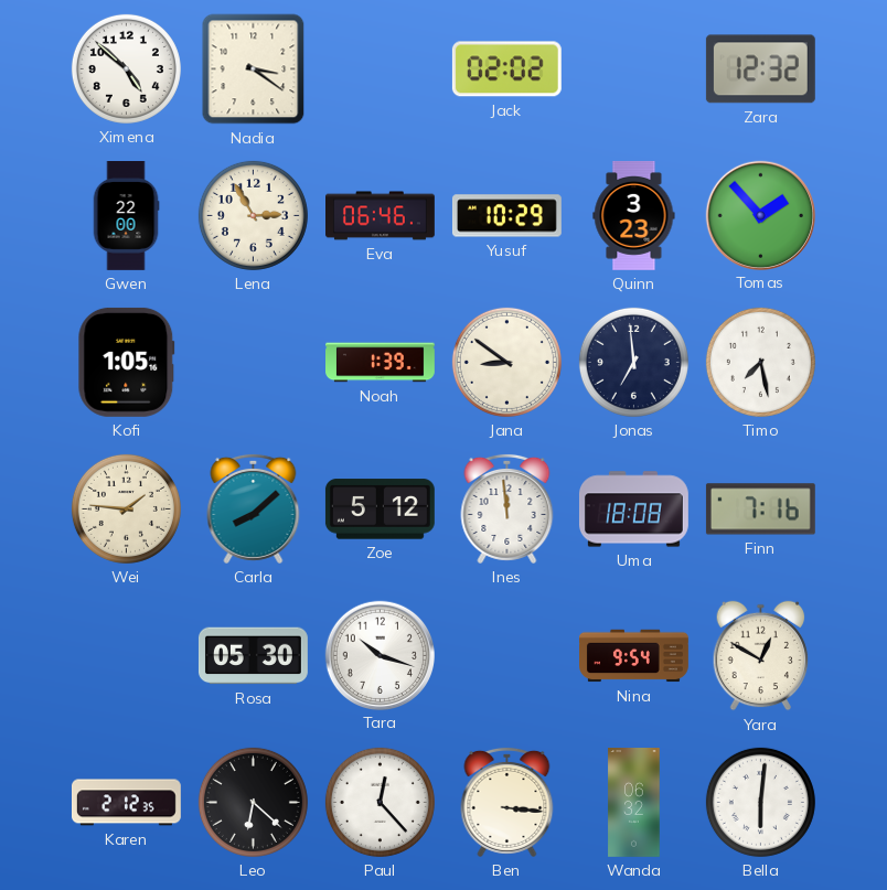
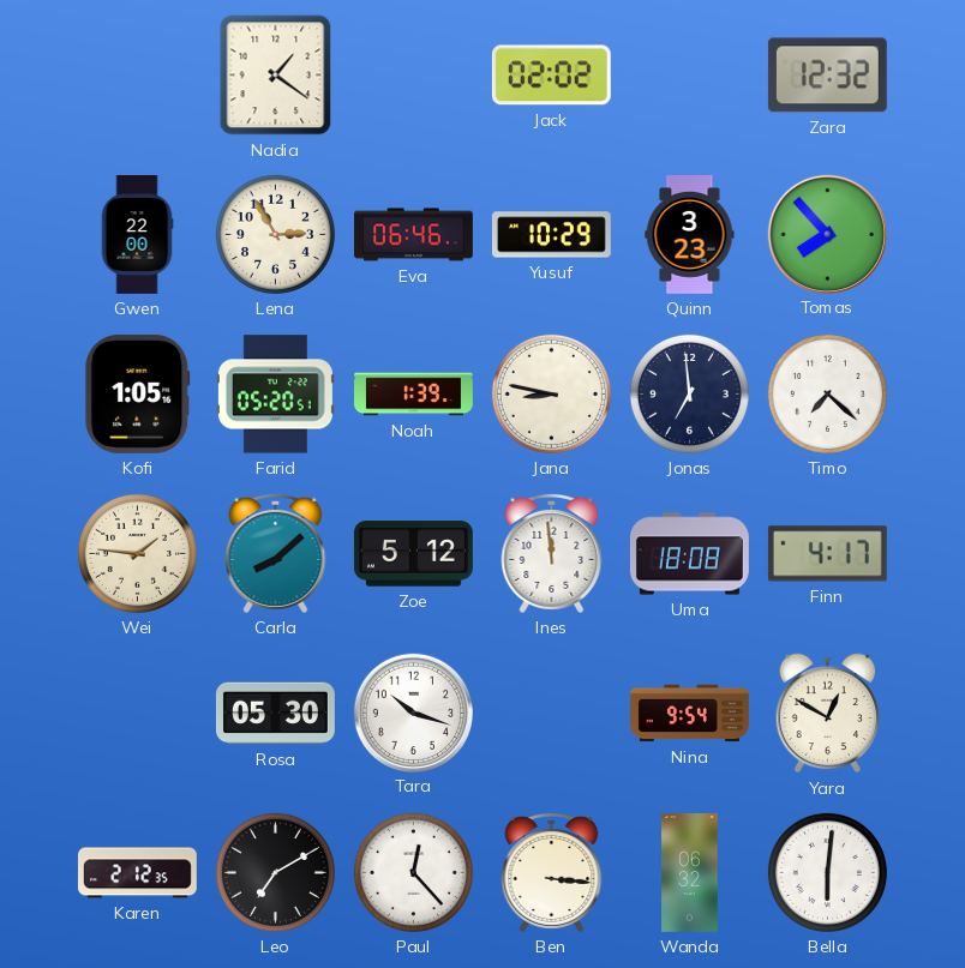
Ximena: 4:52 -> none (126, 68)
Nadia: 3:21 -> 1:21 (276, 76)
Tomas: 1:53 -> 7:53 (827, 234)
Farid: none -> 05:20 (275, 395)
Jana: 8:51 -> 8:47 (551, 393)
Timo: 7:28 -> 7:22 (827, 393)
Finn: 7:16 -> 4:17 (827, 554)
Leo: 6:22 -> 7:10 (275, 872)
